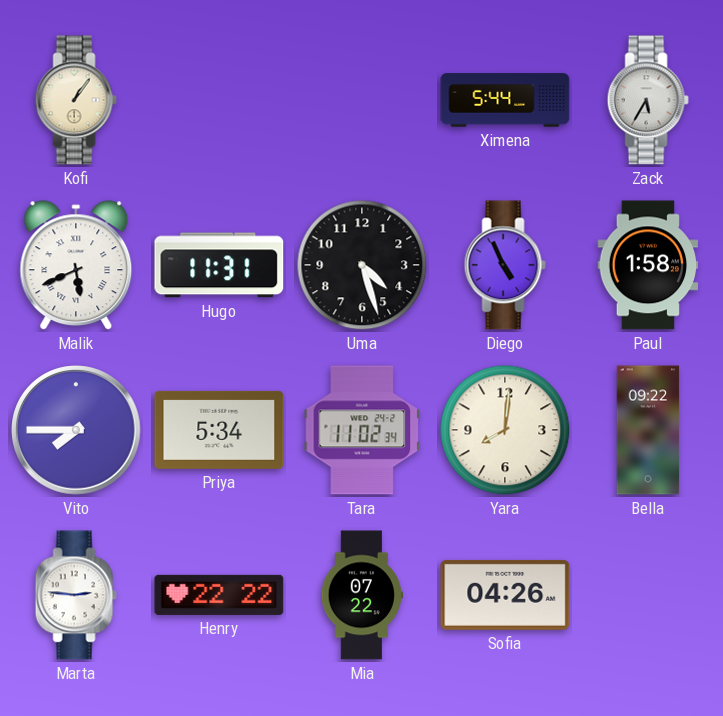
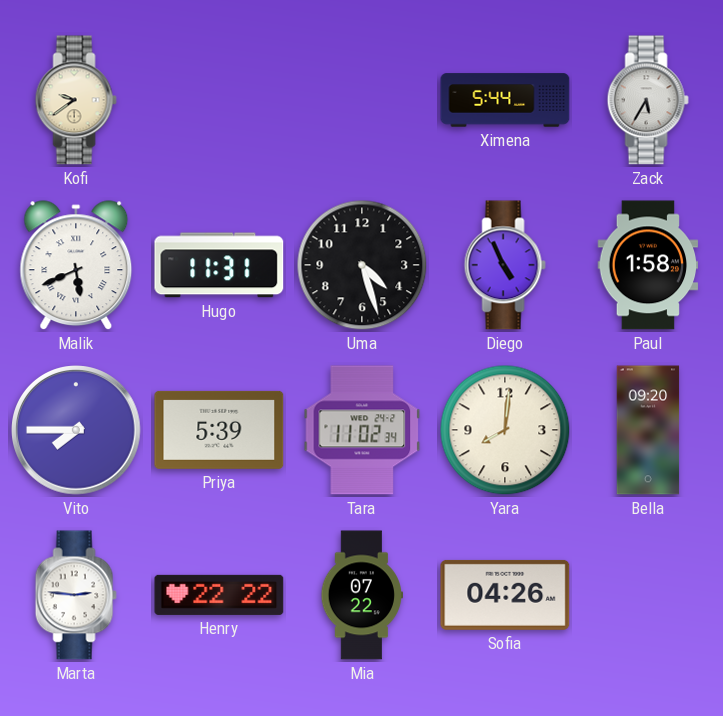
Kofi: 1:06 -> 9:39 (76, 100)
Priya: 5:34 -> 5:39 (219, 430)
Bella: 09:22 -> 09:20 (648, 430)
